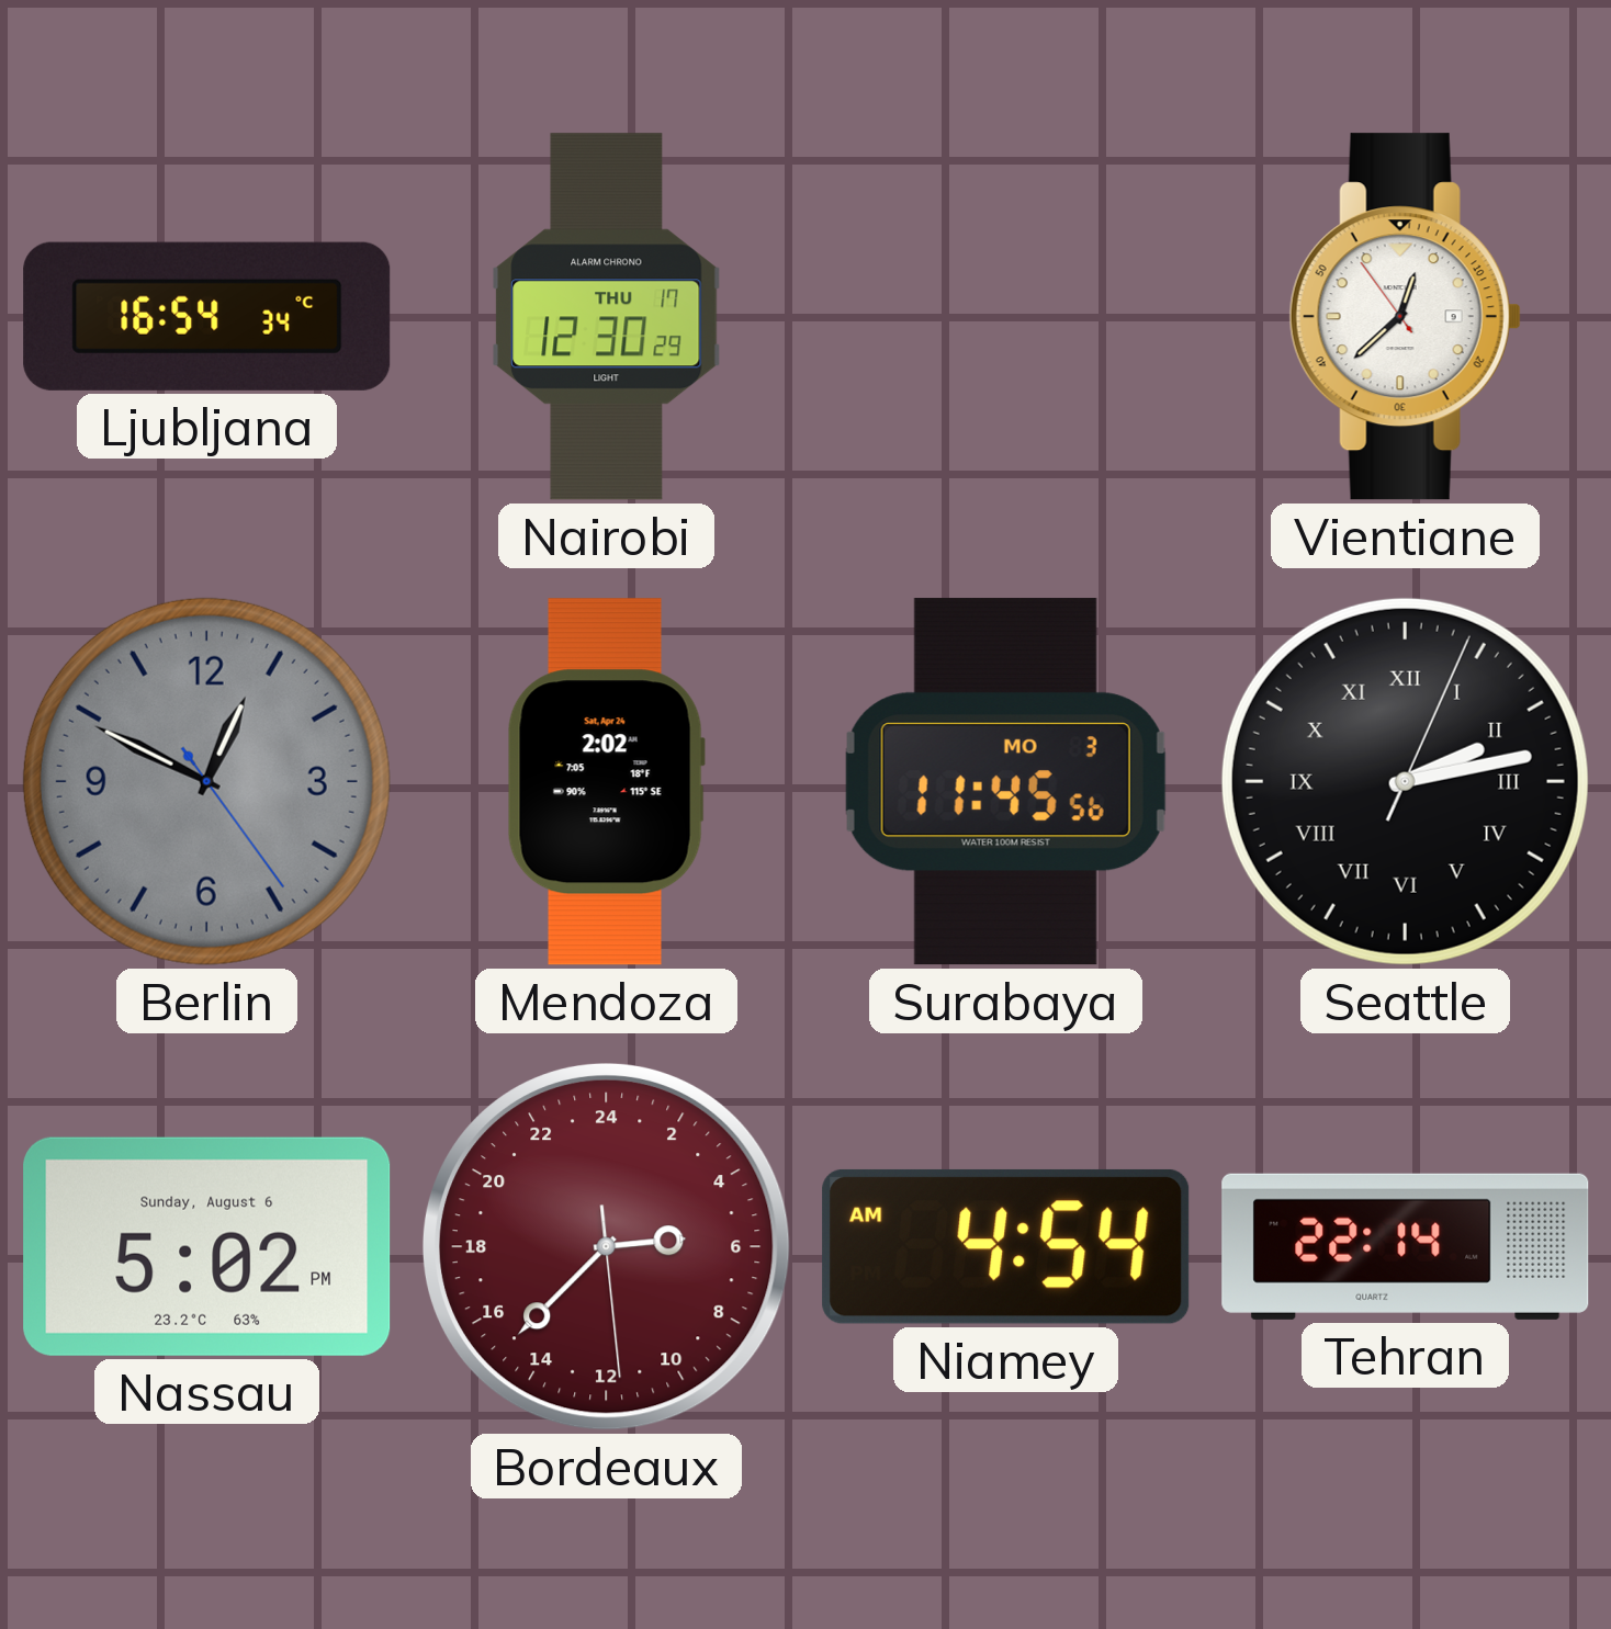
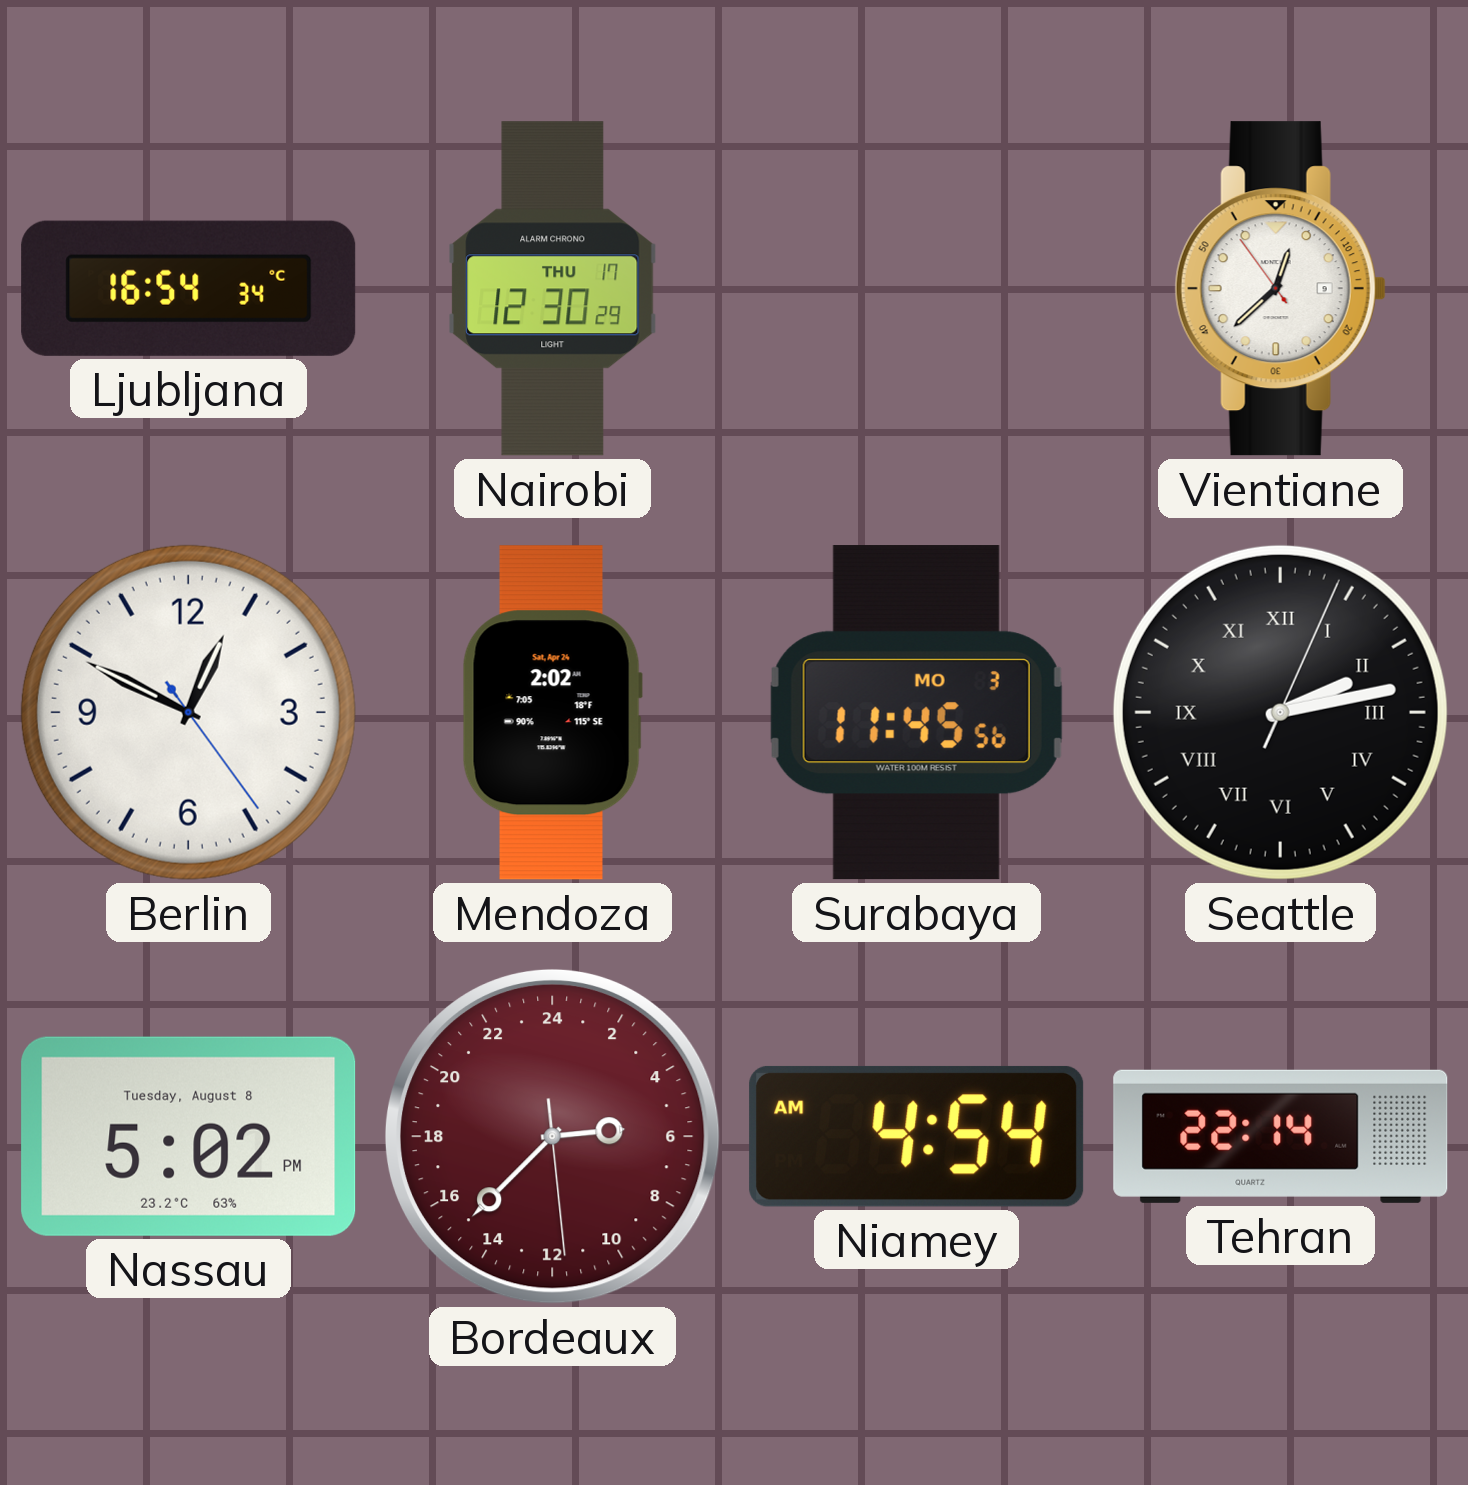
Berlin dial: grey -> white (188, 712)
Nassau date: Sunday, August 6 -> Tuesday, August 8 (189, 1136)
